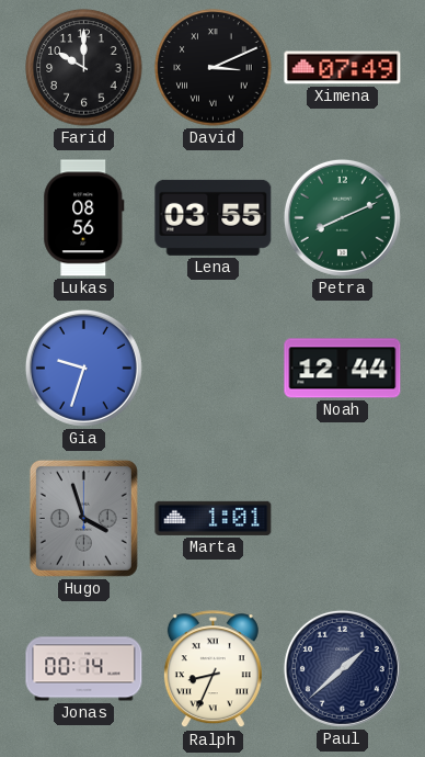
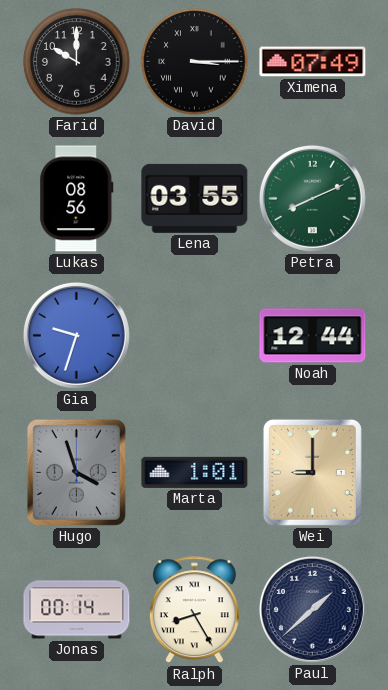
David: 3:11 -> 3:15 (195, 62)
Wei: none -> 9:00 (312, 472)
Ralph: 8:34 -> 8:25 (194, 610)
